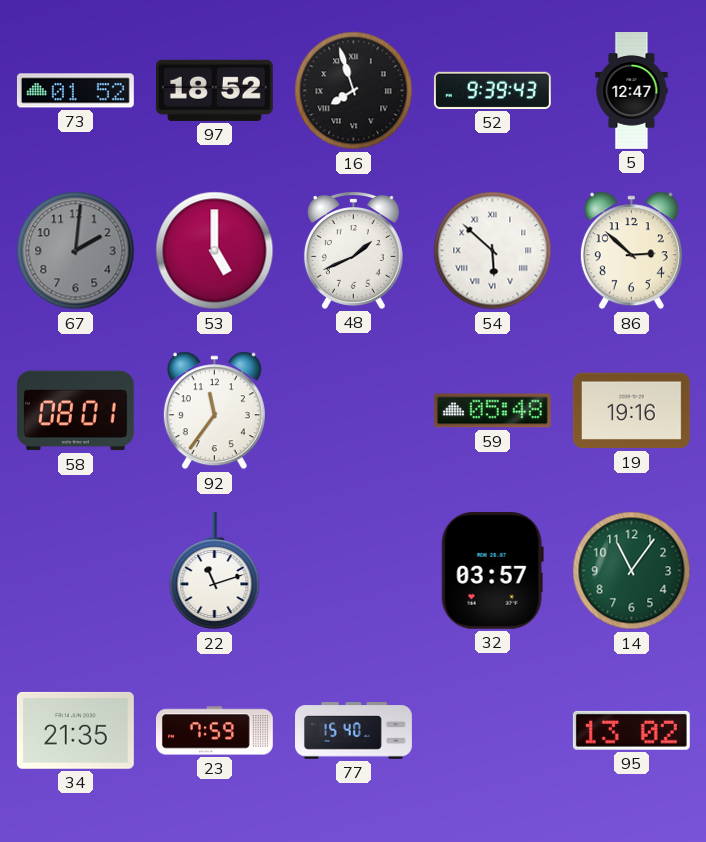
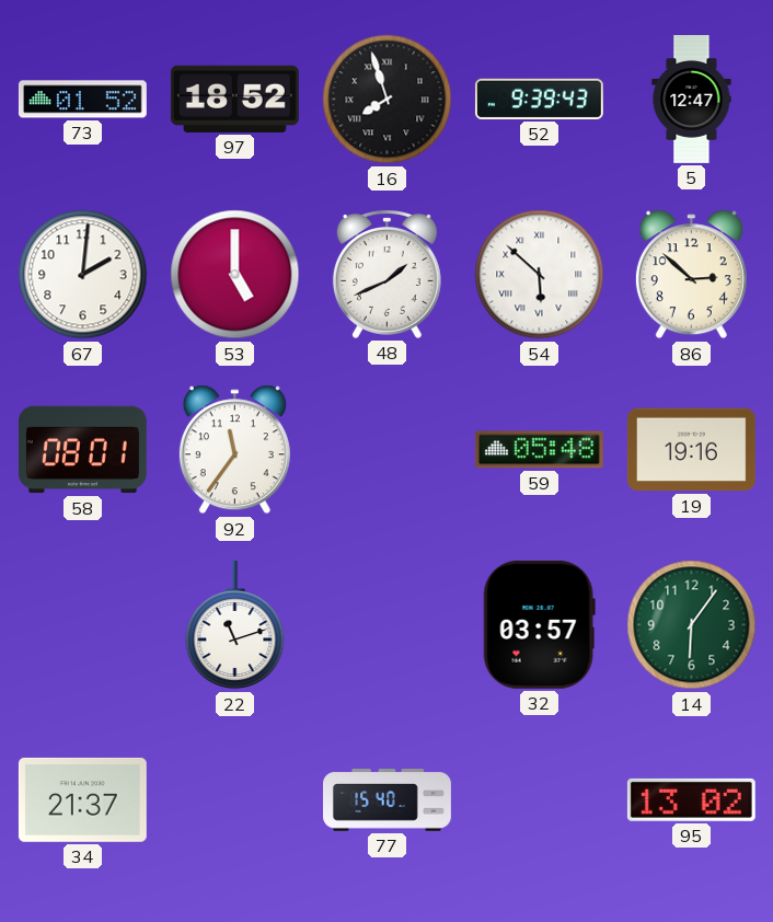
67 dial: grey -> white (83, 275)
14: 11:06 -> 6:06 (692, 625)
34: 21:35 -> 21:37 (82, 799)
23: 7:59 -> none (215, 731)
